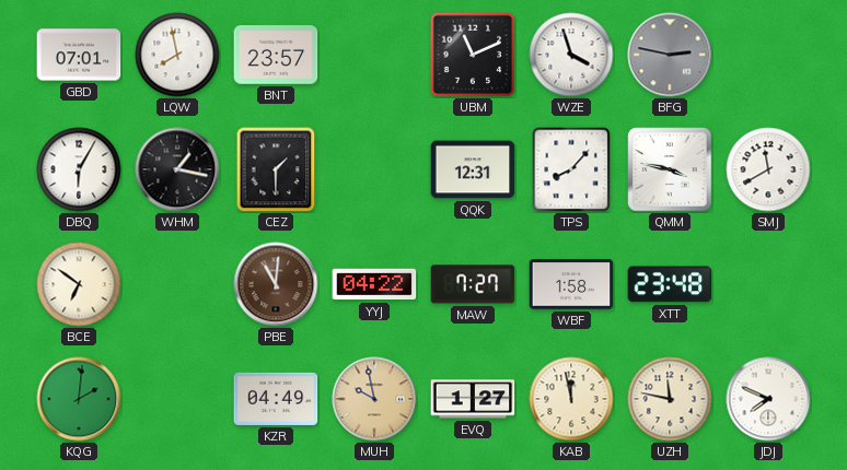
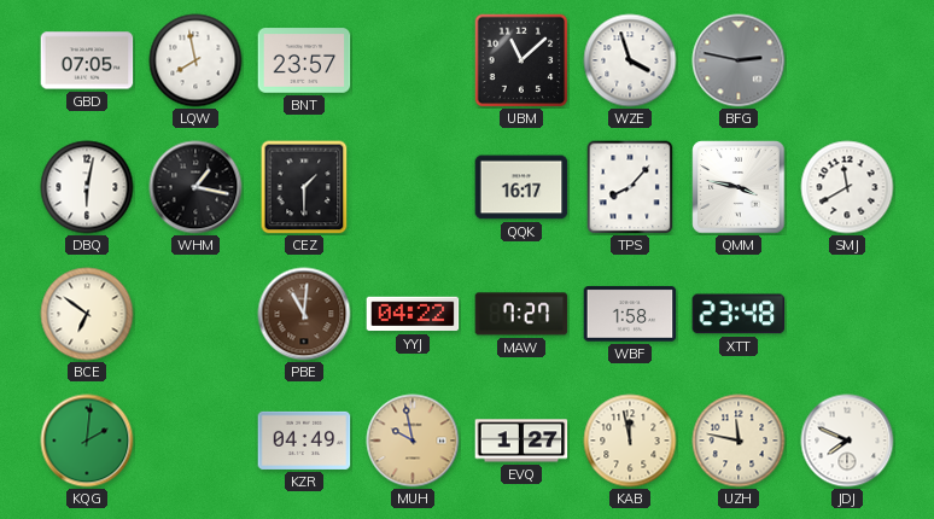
GBD: 07:01 -> 07:05 (87, 60)
UBM: 11:11 -> 11:08 (521, 60)
DBQ: 6:05 -> 6:02 (87, 187)
QQK: 12:31 -> 16:17 (521, 187)
